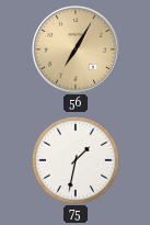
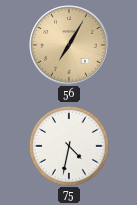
75: 1:32 -> 4:32 (69, 146)
